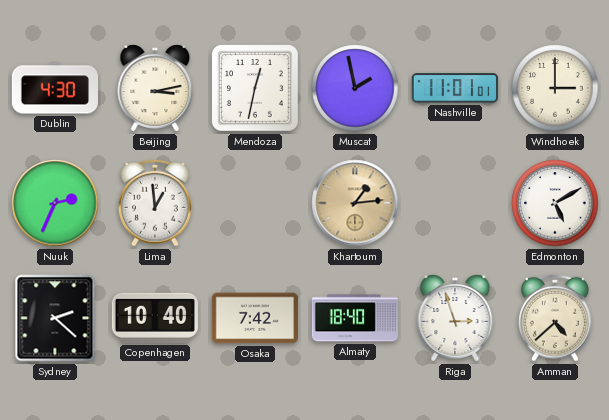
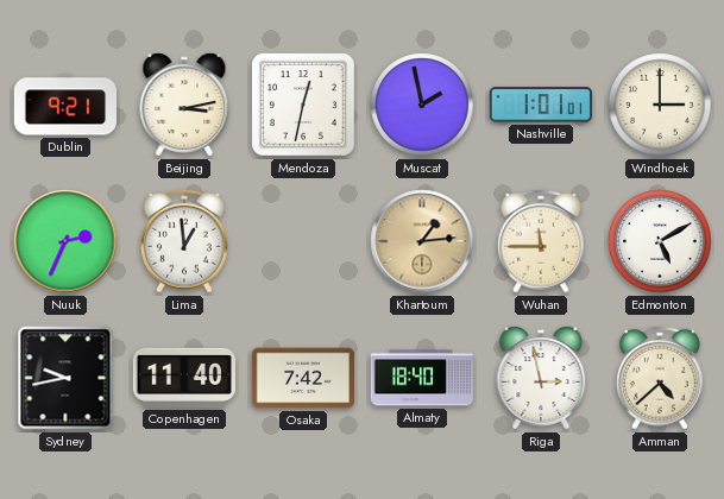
Dublin: 4:30 -> 9:21 (64, 105)
Nashville: 11:01 -> 1:01 (541, 105)
Wuhan: none -> 11:45 (541, 241)
Sydney: 2:22 -> 9:43 (65, 378)
Copenhagen: 10:40 -> 11:40 (184, 378)
Riga: 2:57 -> 2:58 (541, 378)
